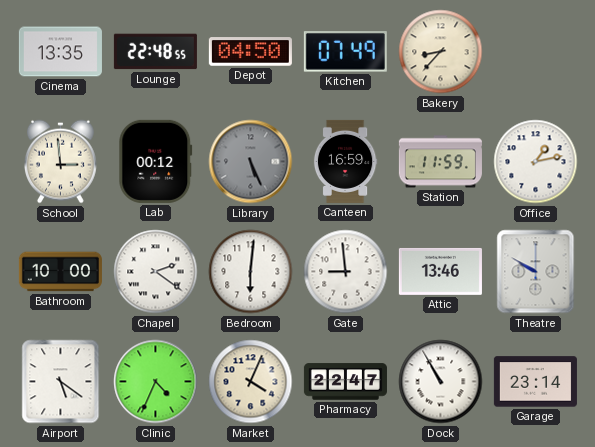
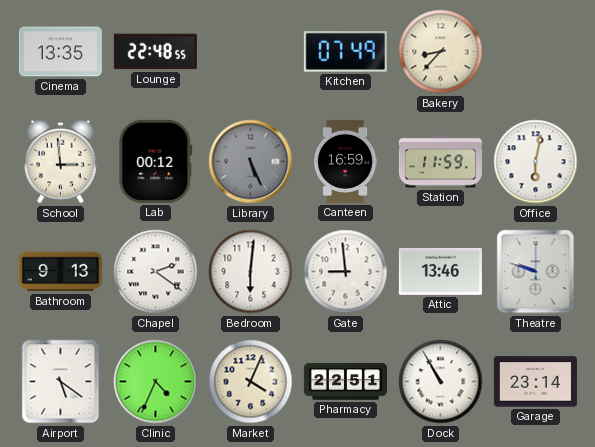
Depot: 04:50 -> none (250, 52)
Office: 1:13 -> 6:02 (536, 162)
Bathroom: 10:00 -> 9:13 (60, 272)
Theatre: 9:50 -> 9:48 (536, 272)
Pharmacy: 22:47 -> 22:51 (345, 382)
